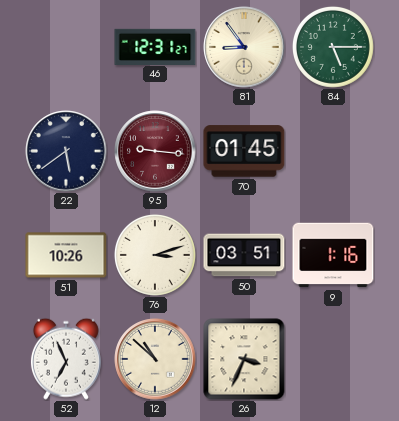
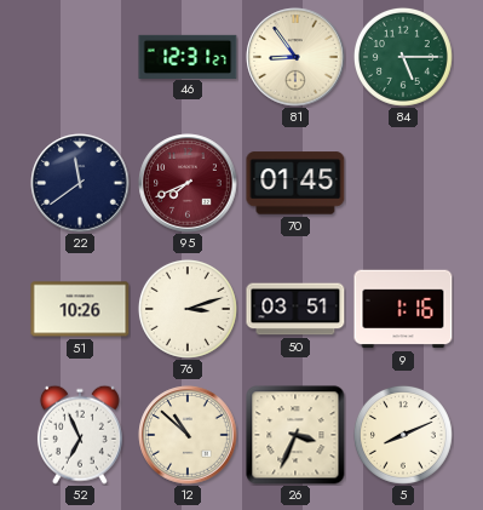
22: 5:39 -> 11:39 (80, 183)
95: 9:16 -> 7:41 (188, 183)
5: none -> 8:11 (403, 435)
